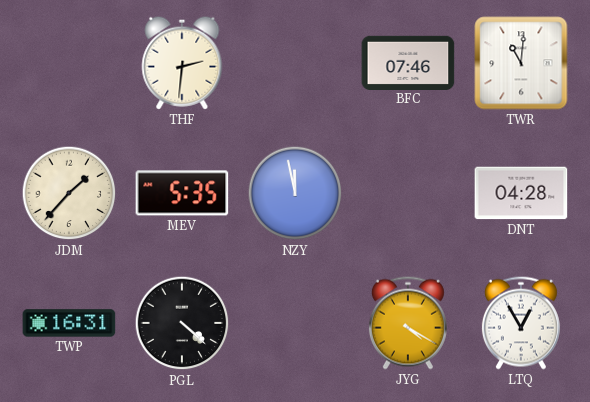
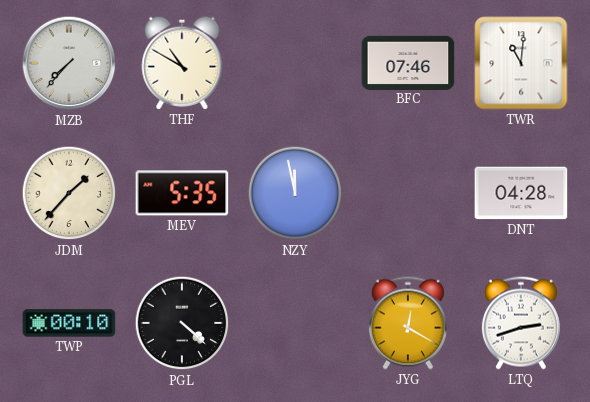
MZB: none -> 7:37 (69, 63)
THF: 2:31 -> 10:50 (182, 63)
TWP: 16:31 -> 00:10 (69, 323)
JYG: 4:20 -> 12:20 (408, 323)
LTQ: 12:55 -> 2:42 (521, 323)
